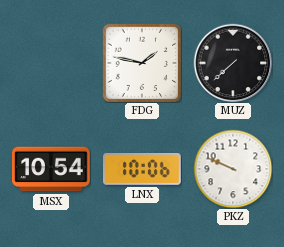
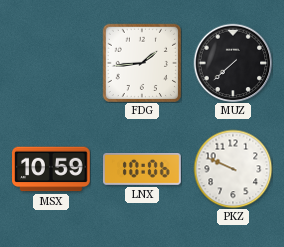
FDG: 1:47 -> 1:44 (141, 62)
MSX: 10:54 -> 10:59 (52, 169)
